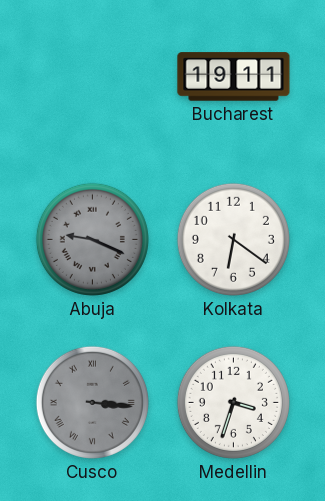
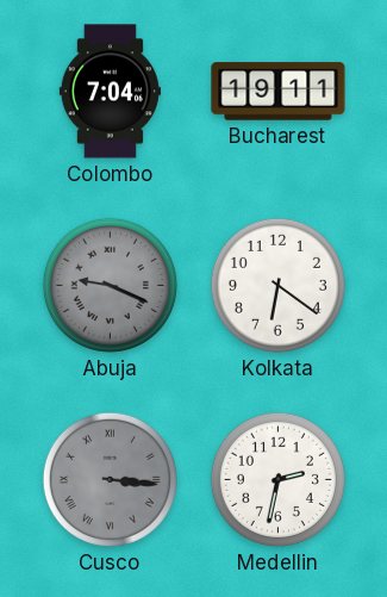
Colombo: none -> 7:04 (110, 92)
Medellin: 3:33 -> 2:32 (277, 479)
